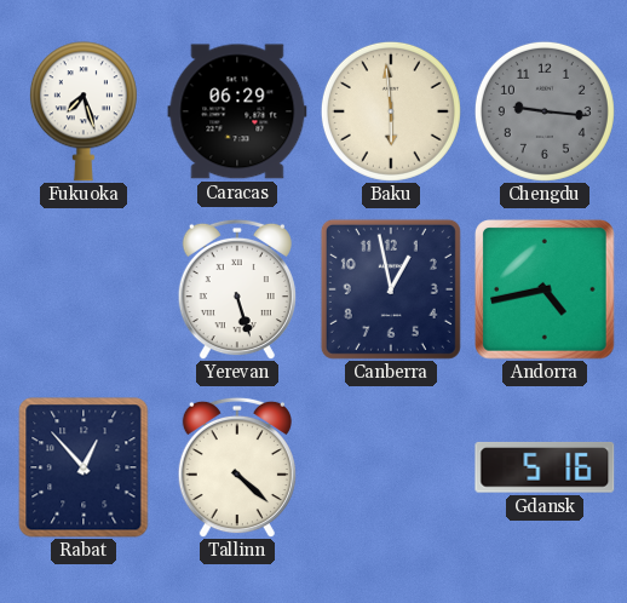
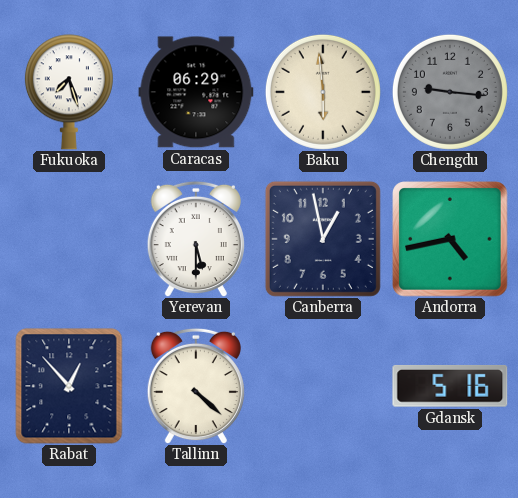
Yerevan: 5:27 -> 5:30 (196, 239)
